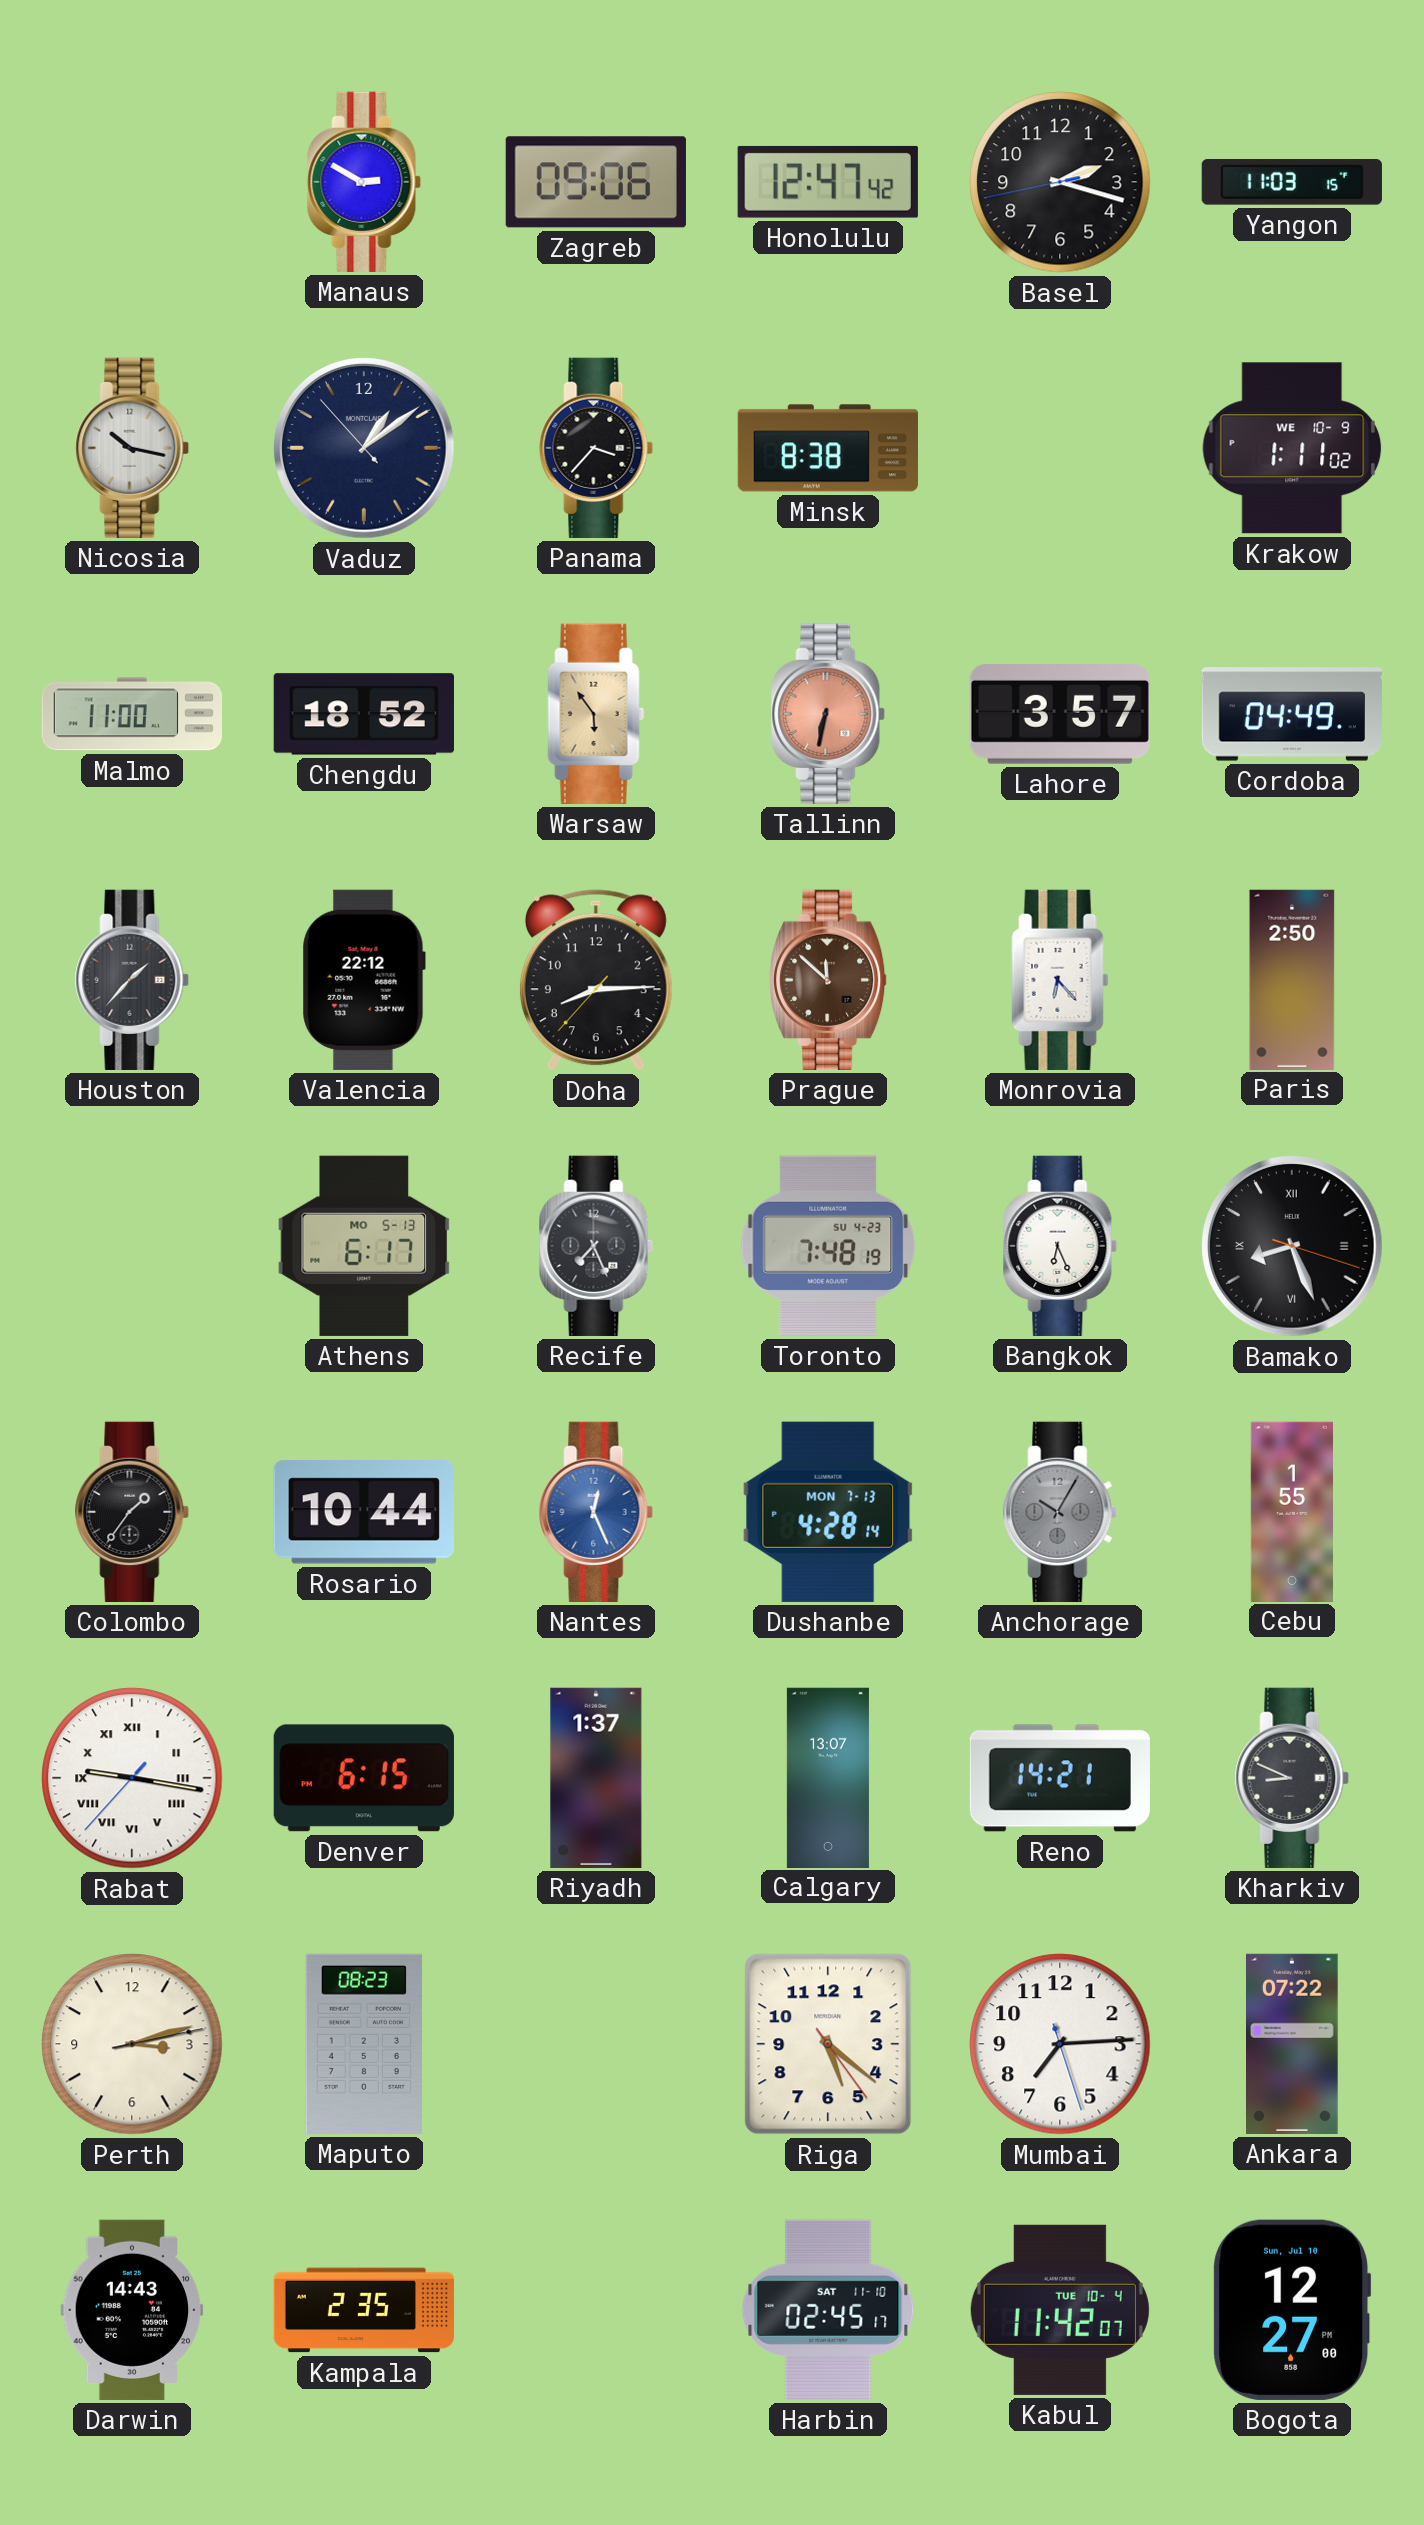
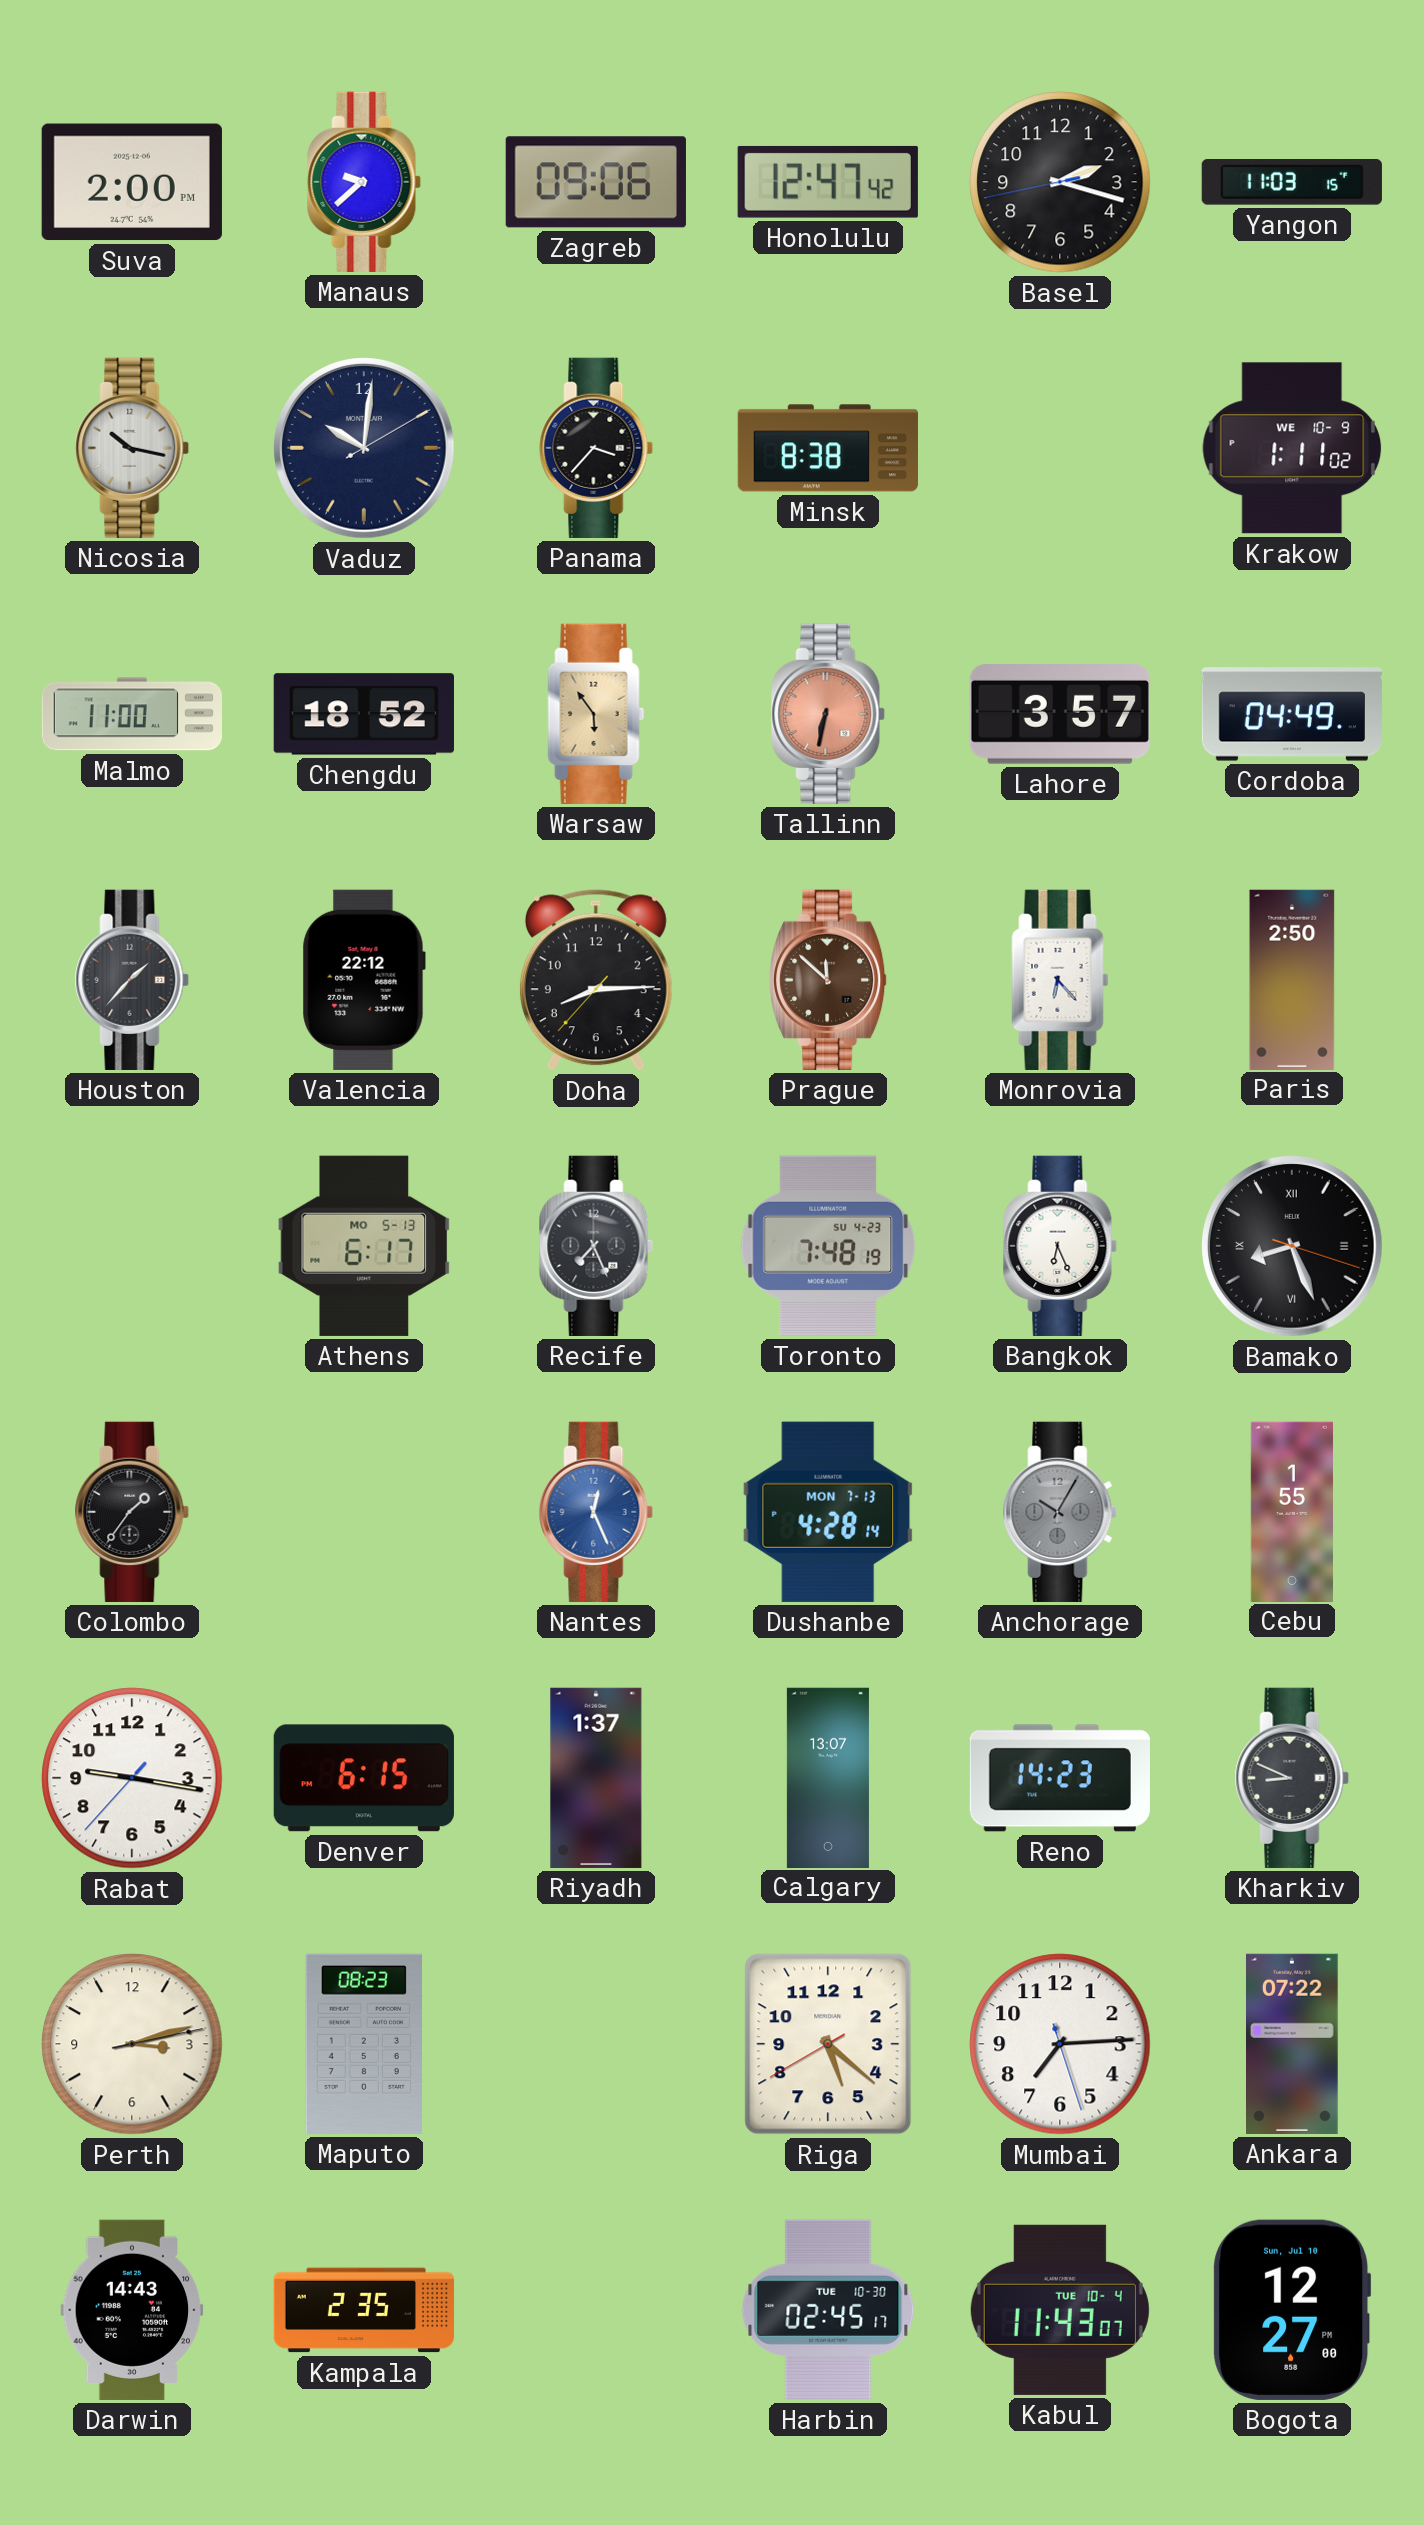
Suva: none -> 2:00 (132, 182)
Manaus: 2:50 -> 9:38 (364, 182)
Vaduz: 1:08 -> 10:01 (364, 448)
Rosario: 10:44 -> none (364, 1512)
Rabat numerals: Roman -> Arabic (132, 1778)
Reno: 14:21 -> 14:23 (1060, 1778)
Riga: 5:21:24 -> 5:21:40 (828, 2044)
Harbin date: SAT 11-10 -> TUE 10-30 (828, 2310)
Kabul: 11:42 -> 11:43 (1060, 2310)
